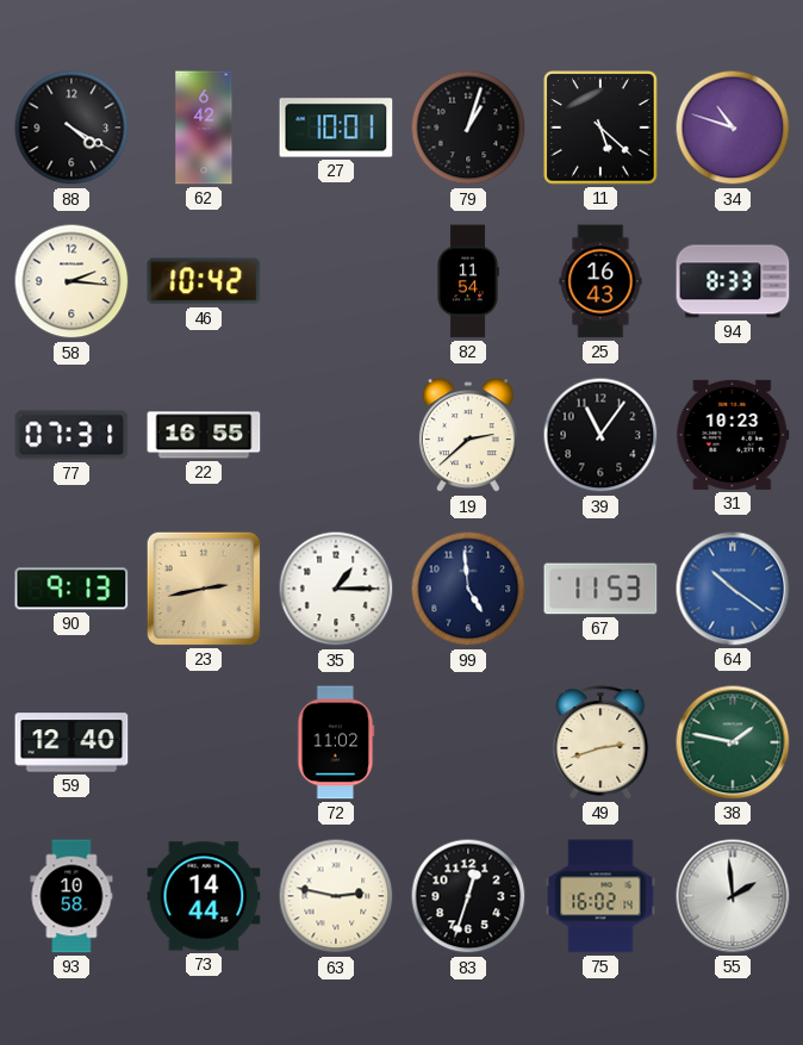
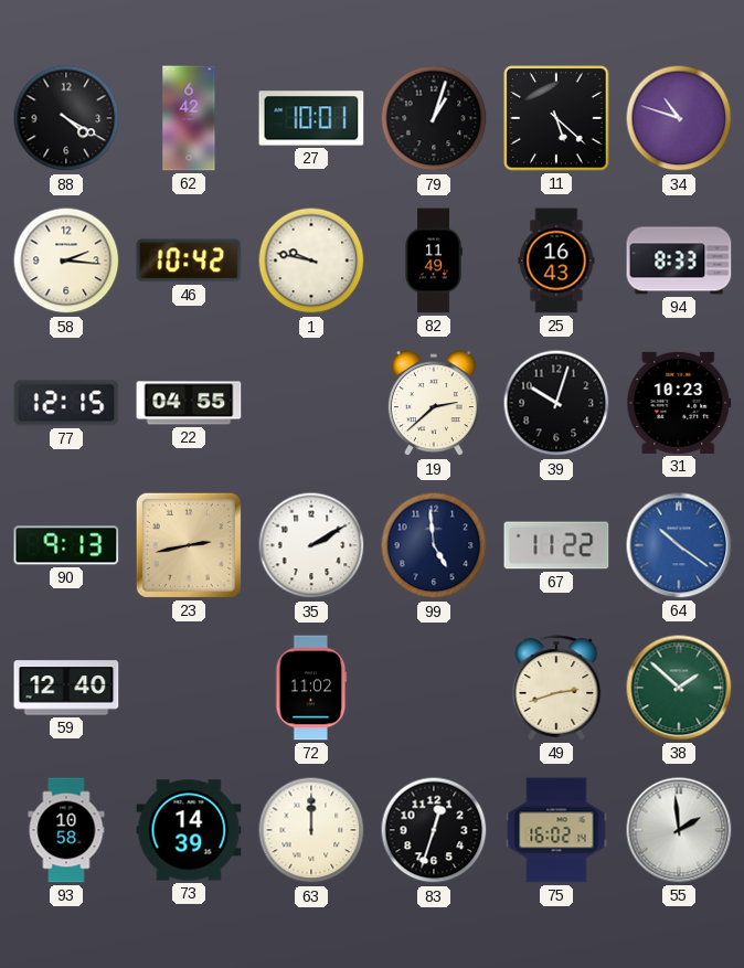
1: none -> 9:47 (311, 260)
82: 11:54 -> 11:49 (434, 260)
77: 07:31 -> 12:15 (66, 403)
22: 16:55 -> 04:55 (189, 403)
39: 11:06 -> 10:03 (556, 403)
35: 1:15 -> 2:10 (311, 545)
67: 11:53 -> 11:22 (556, 545)
38: 1:47 -> 1:52 (679, 688)
73: 14:44 -> 14:39 (189, 830)
63: 2:47 -> 12:00 (311, 830)
